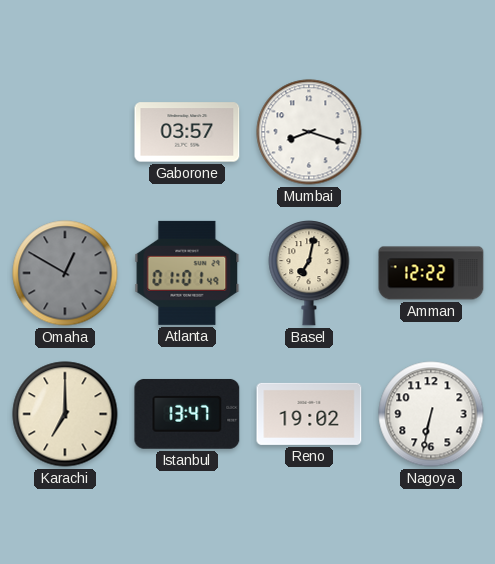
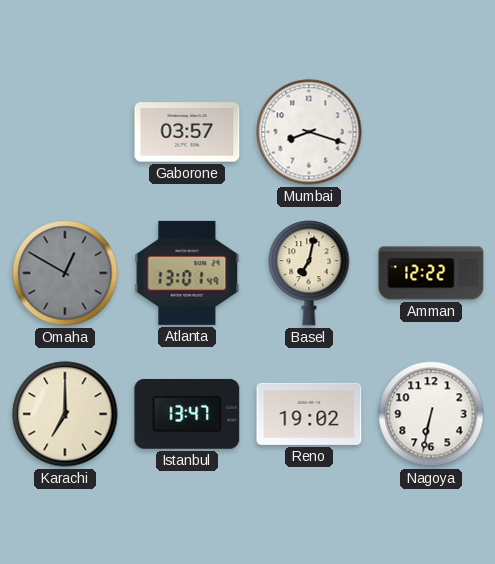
Atlanta: 01:01 -> 13:01 (187, 273)
